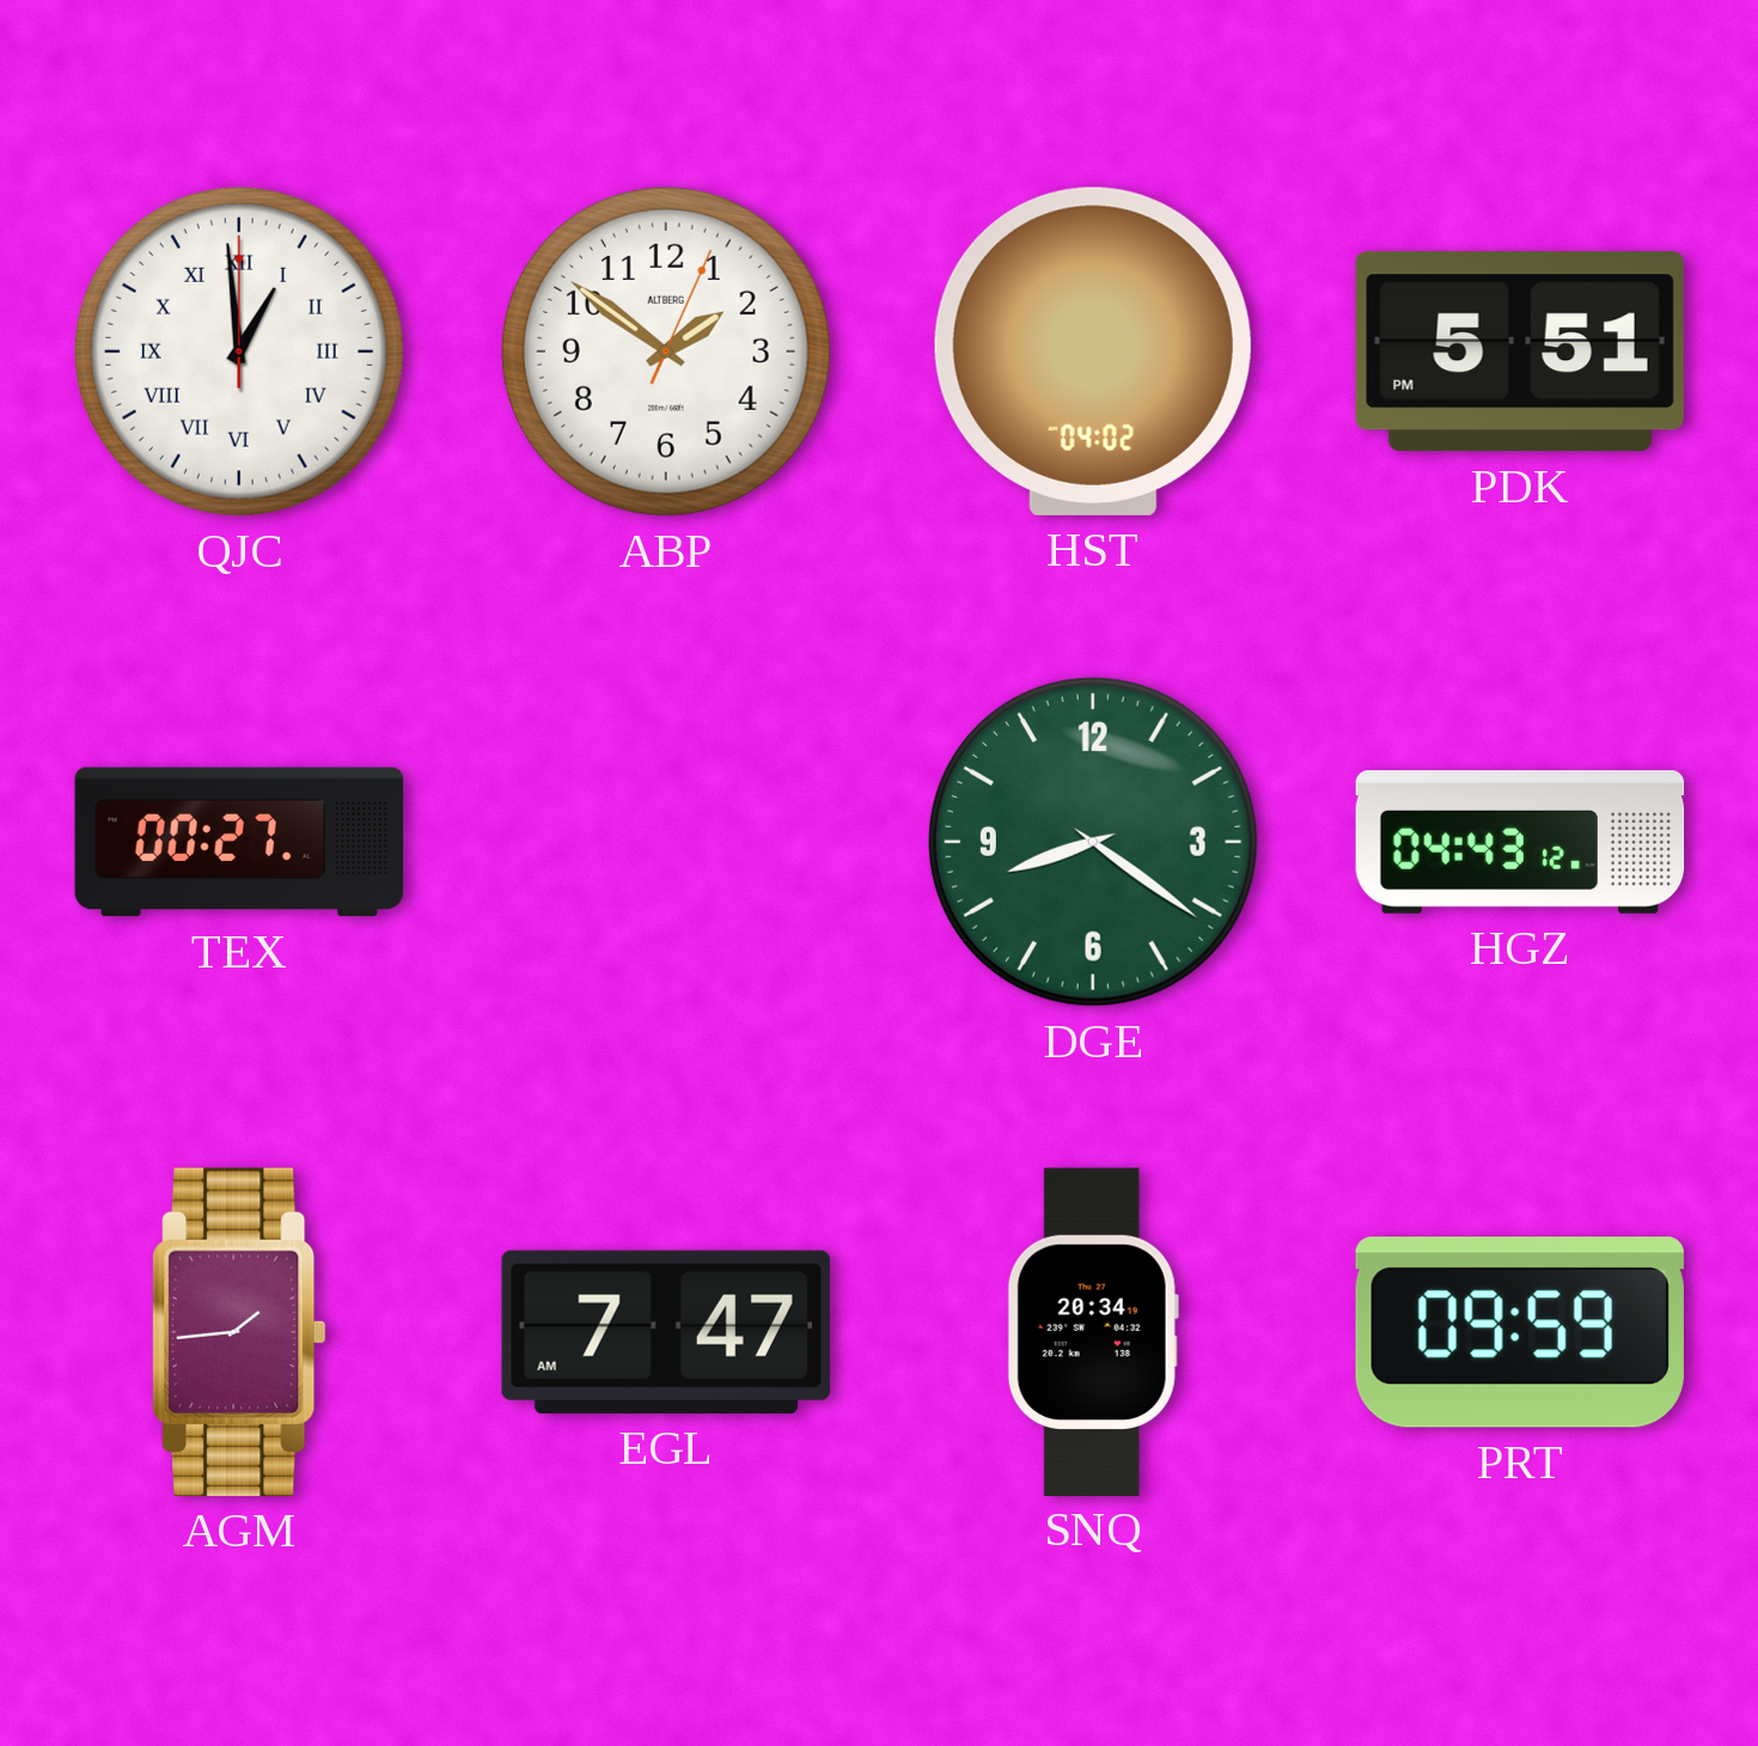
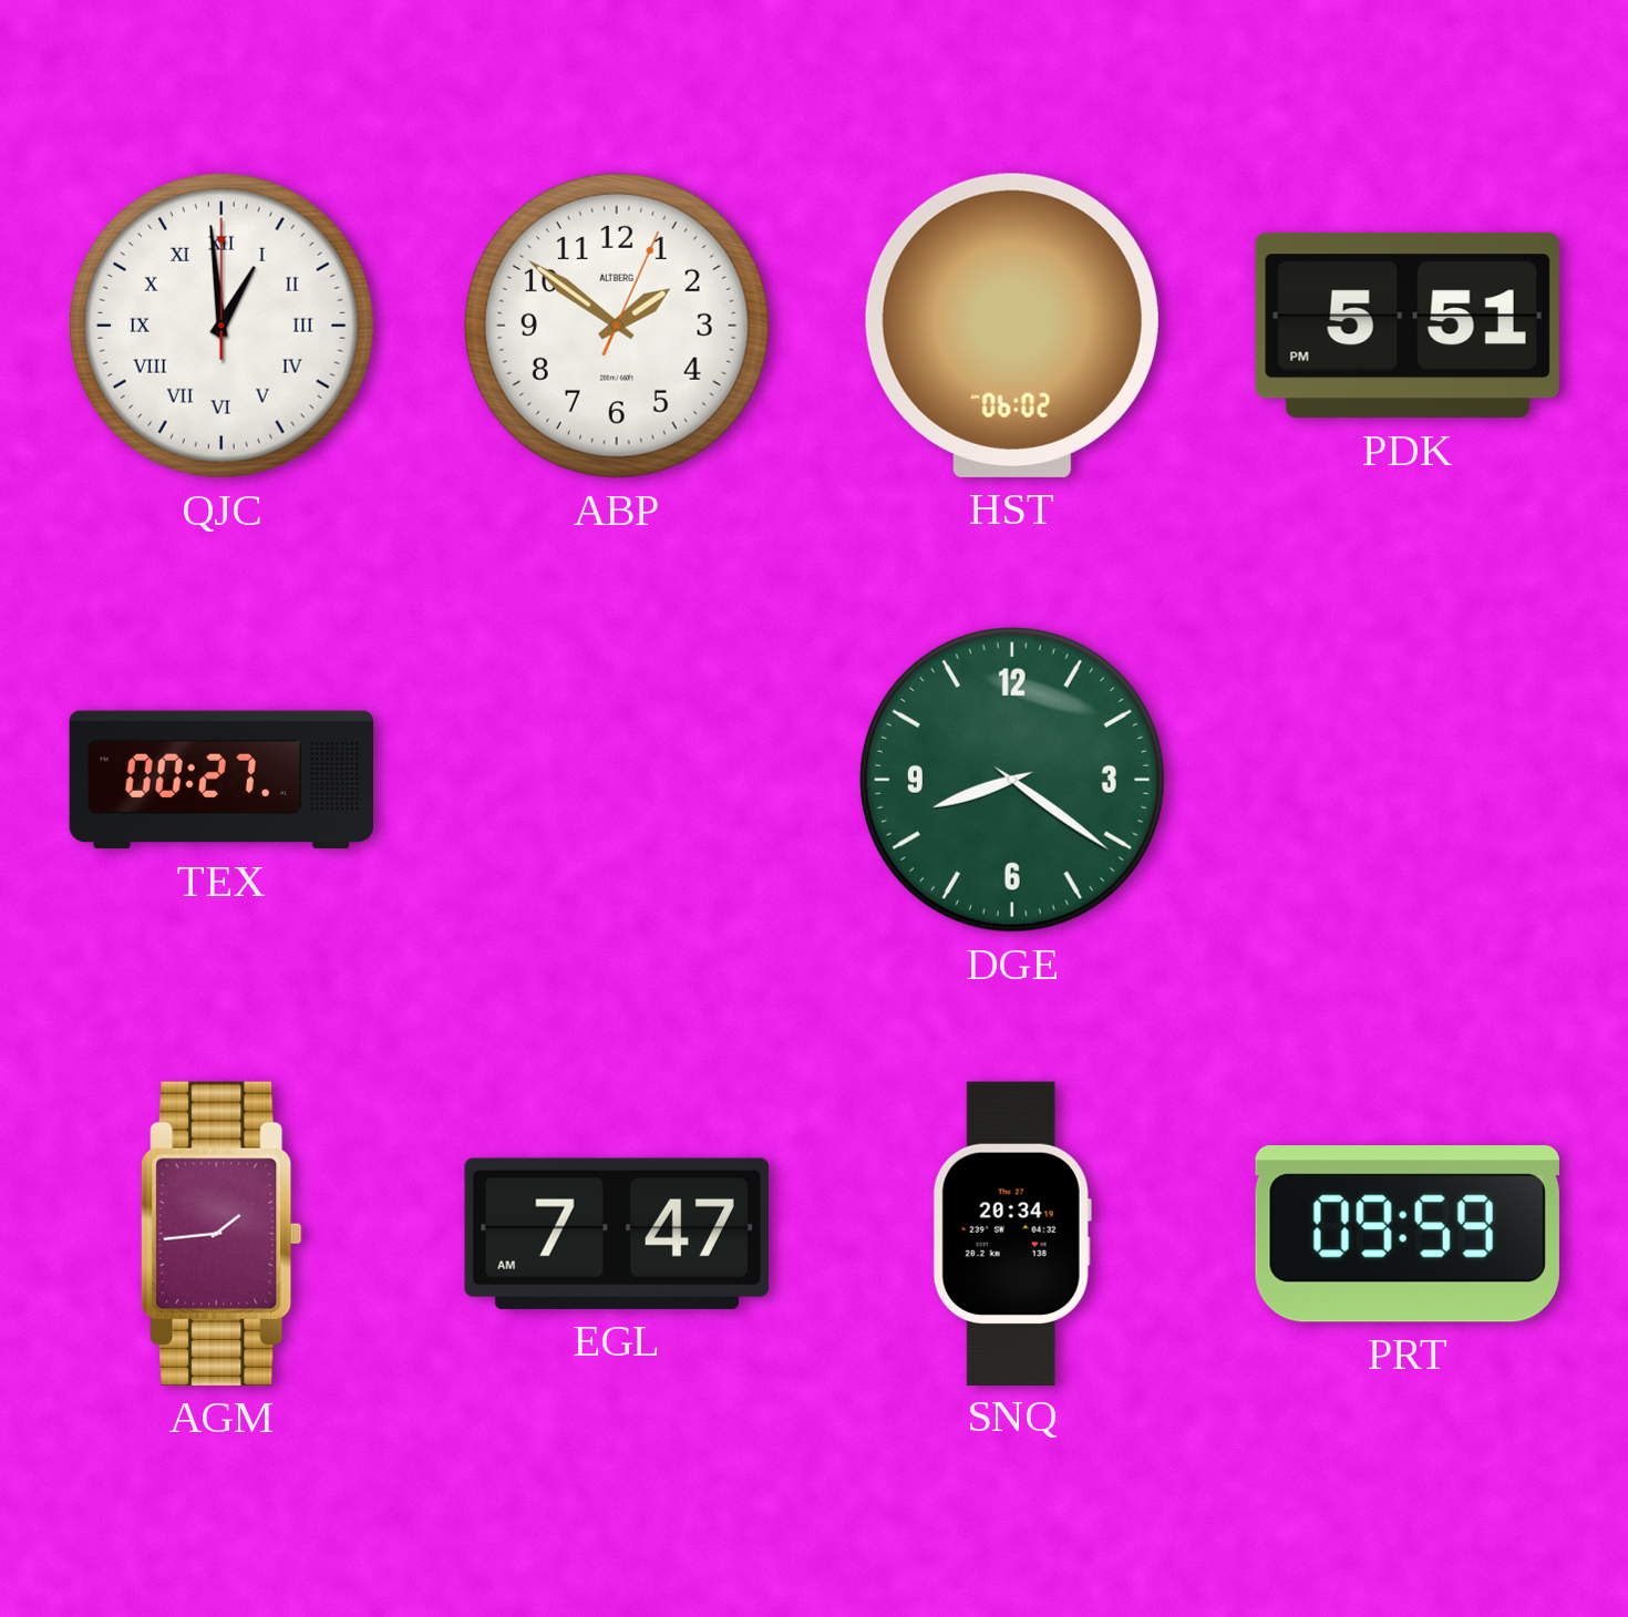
HST: 04:02 -> 06:02 (1012, 326)
HGZ: 04:43 -> none (1520, 842)
